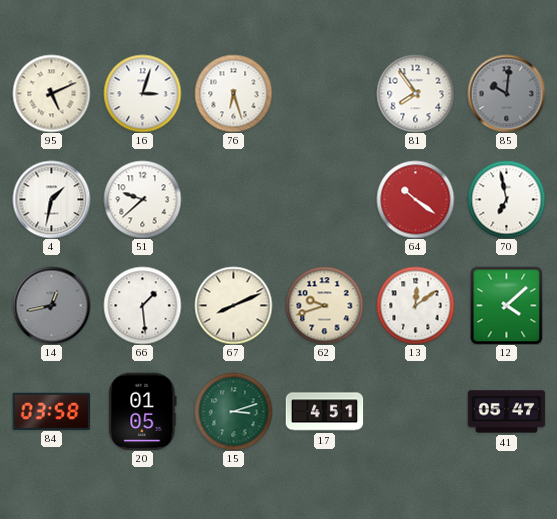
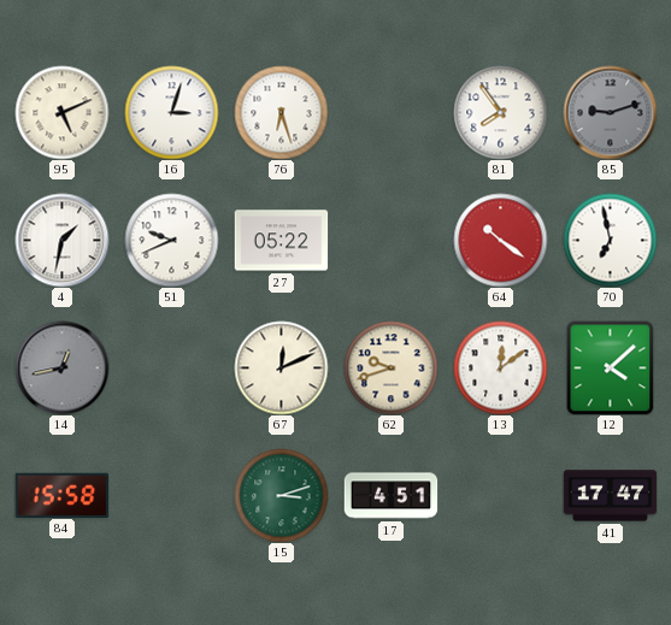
85: 10:01 -> 9:12 (610, 112)
51: 9:38 -> 9:41 (171, 240)
27: none -> 05:22 (281, 241)
66: 1:29 -> none (142, 305)
67: 8:11 -> 12:11 (281, 367)
84: 03:58 -> 15:58 (61, 495)
20: 01:05 -> none (143, 411)
41: 05:47 -> 17:47 (610, 496)
